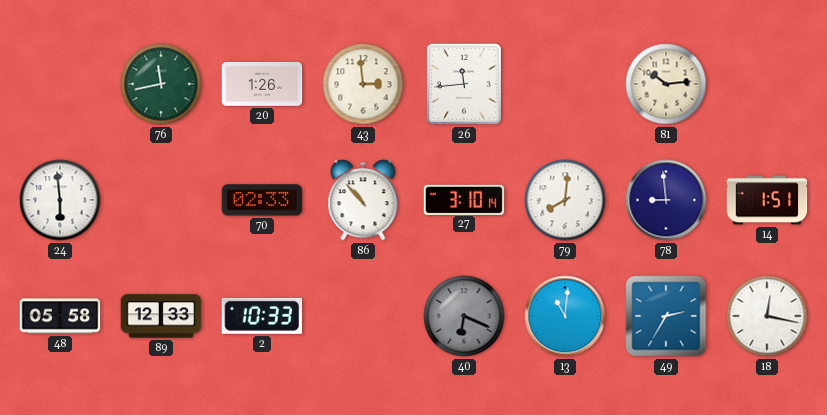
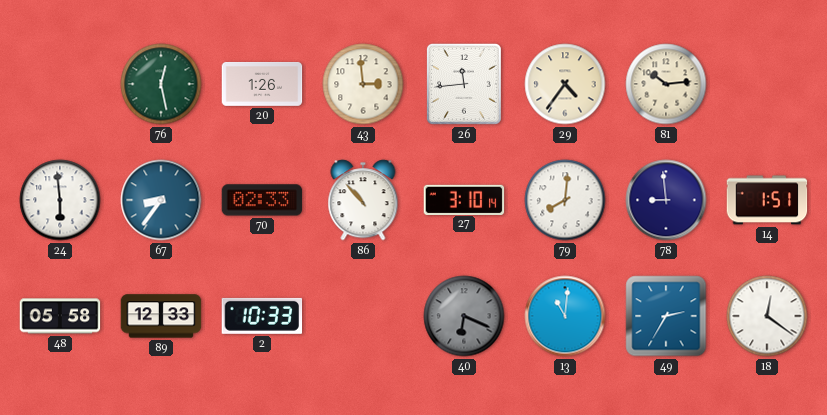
76: 11:43 -> 12:28 (161, 84)
29: none -> 4:36 (565, 84)
67: none -> 8:36 (161, 200)
18: 12:17 -> 12:21 (767, 316)
